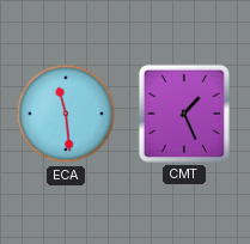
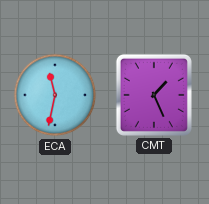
ECA: 11:29 -> 11:32 (55, 95)
